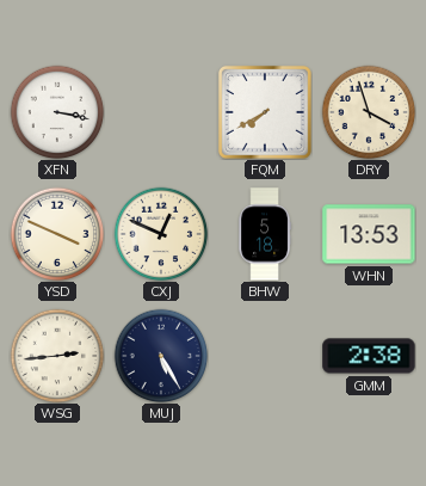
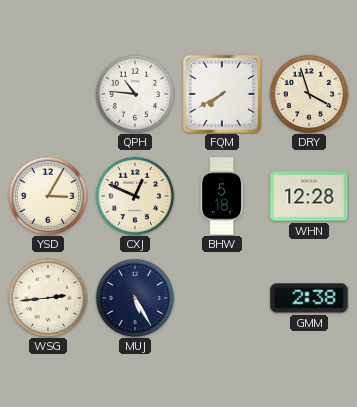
XFN: 3:17 -> none (57, 112)
QPH: none -> 10:46 (135, 94)
YSD: 3:49 -> 3:05 (48, 196)
WHN: 13:53 -> 12:28 (309, 196)
